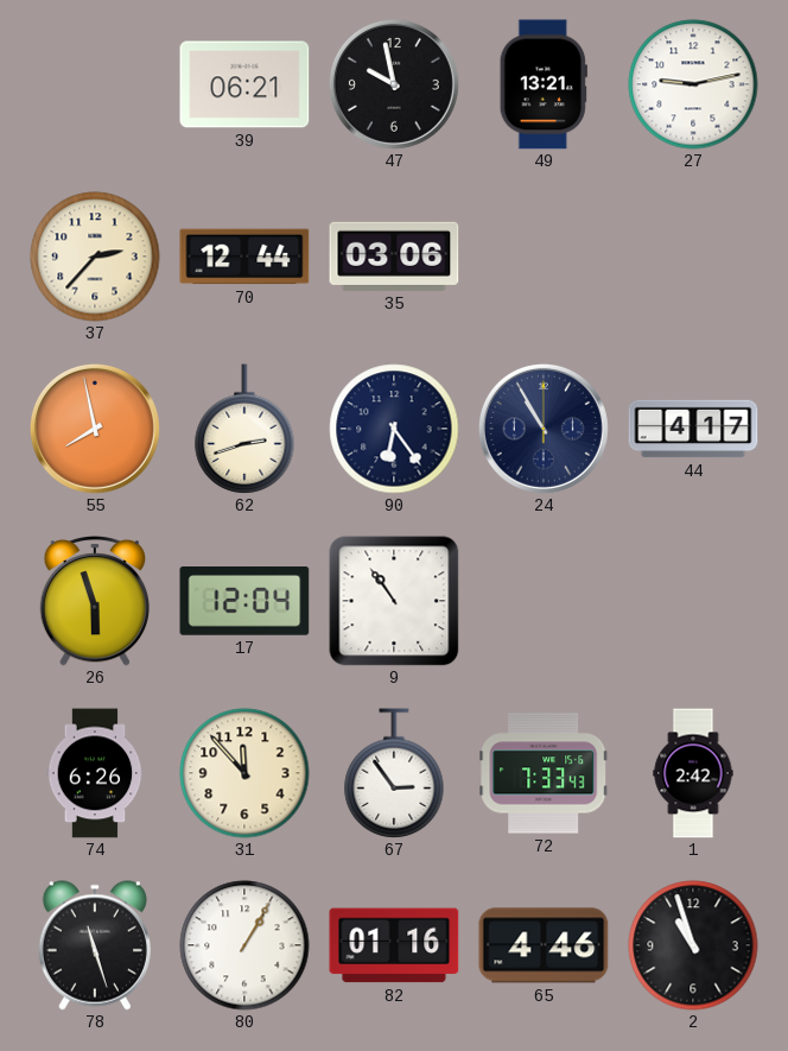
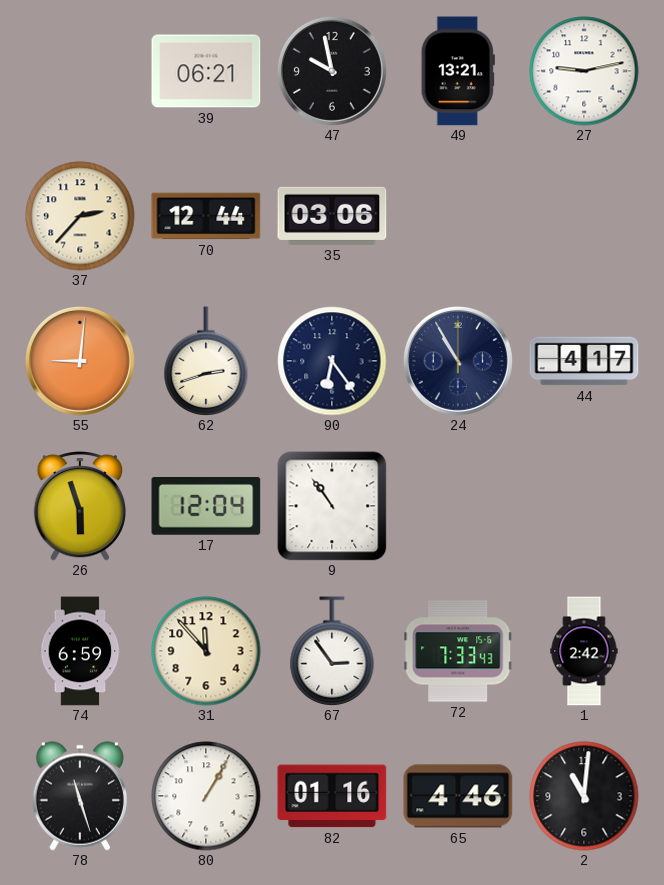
55: 7:58 -> 9:01 (80, 361)
74: 6:26 -> 6:59 (80, 651)
2: 10:57 -> 11:01 (584, 796)
